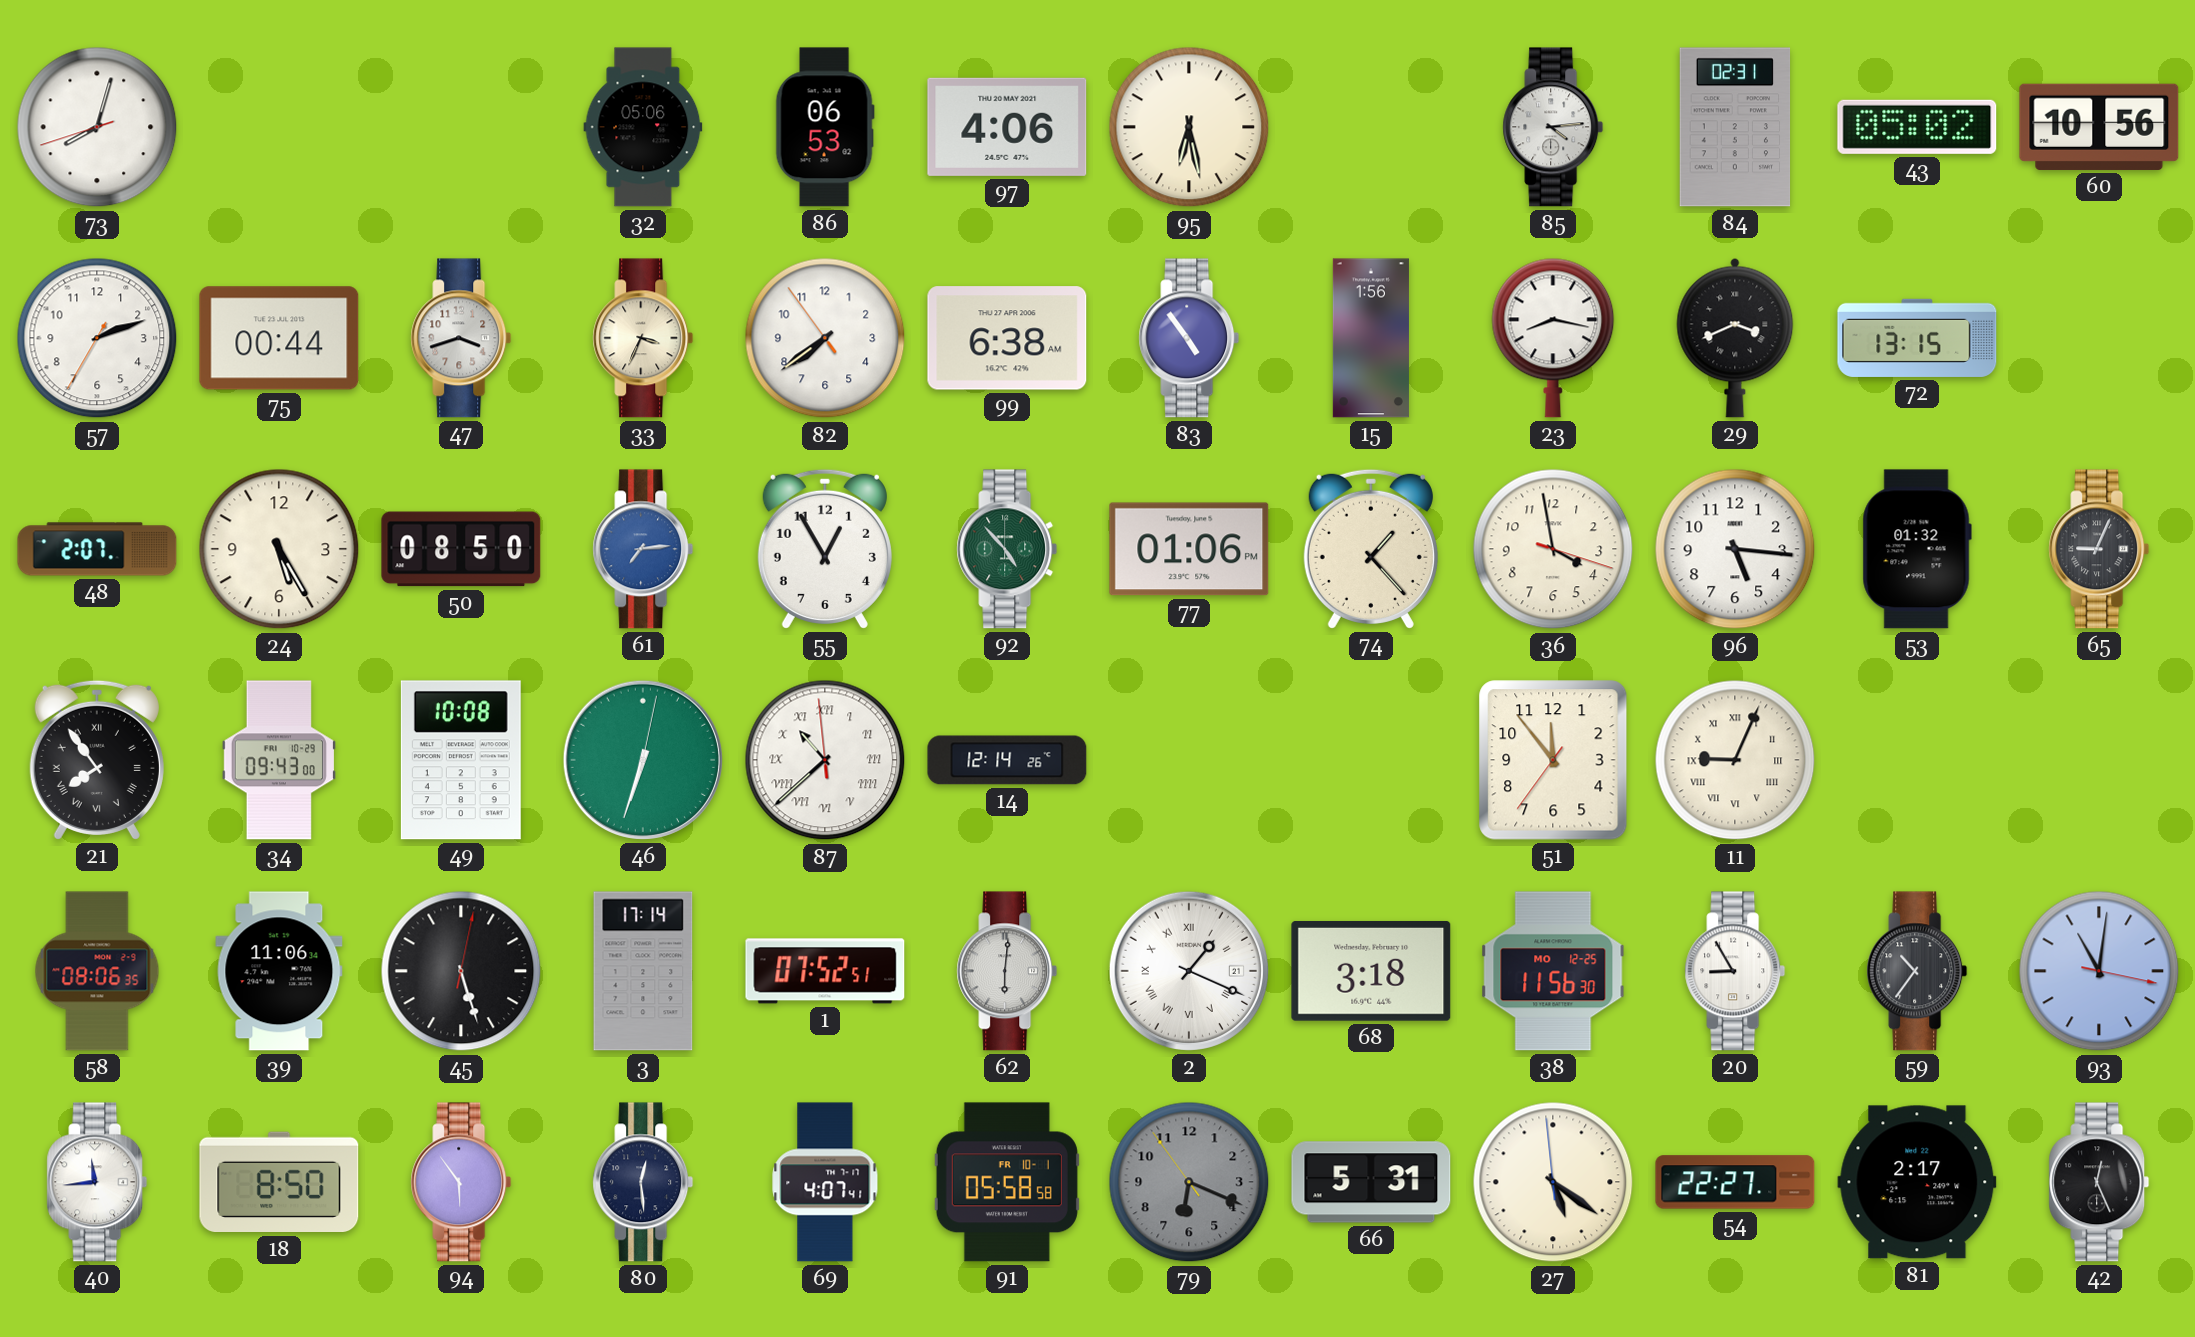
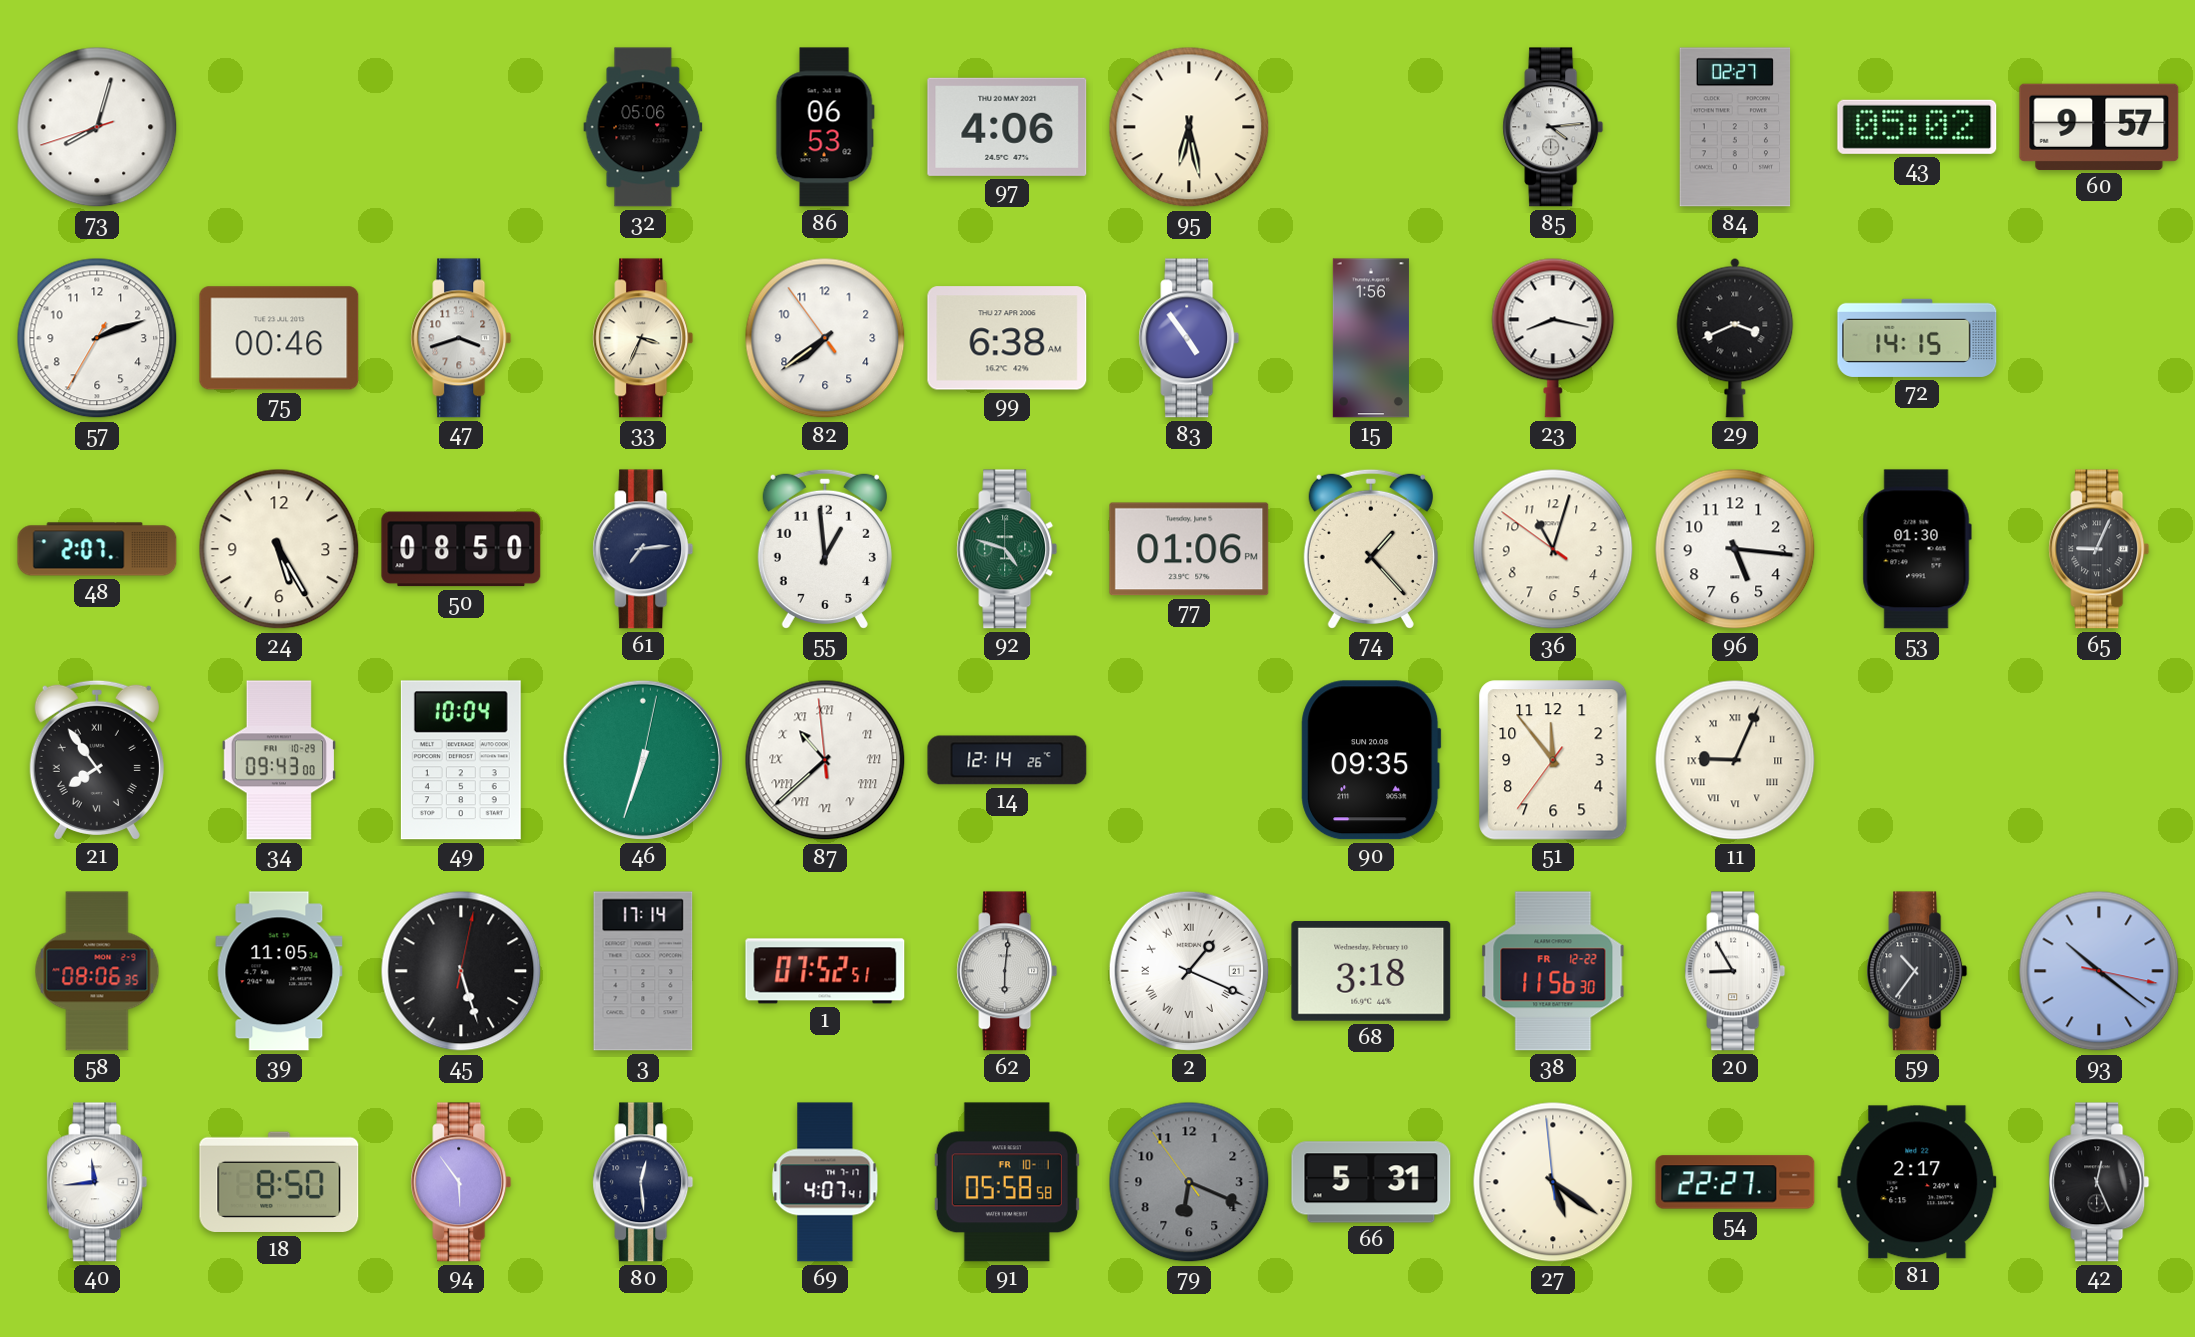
84: 02:31 -> 02:27 (1735, 127)
60: 10:56 -> 9:57 (2099, 127)
75: 00:44 -> 00:46 (279, 338)
72: 13:15 -> 14:15 (1917, 338)
61 dial: blue -> navy (643, 549)
55: 12:55 -> 12:59 (825, 549)
92: 4:53 -> 4:48 (1007, 549)
36: 3:58 -> 11:02 (1553, 549)
53: 01:32 -> 01:30 (1917, 549)
49: 10:08 -> 10:04 (461, 760)
90: none -> 09:35 (1371, 760)
39: 11:06 -> 11:05 (279, 971)
38 date: MO 12-25 -> FR 12-22 (1553, 971)
93: 11:01 -> 10:21 (2099, 971)
